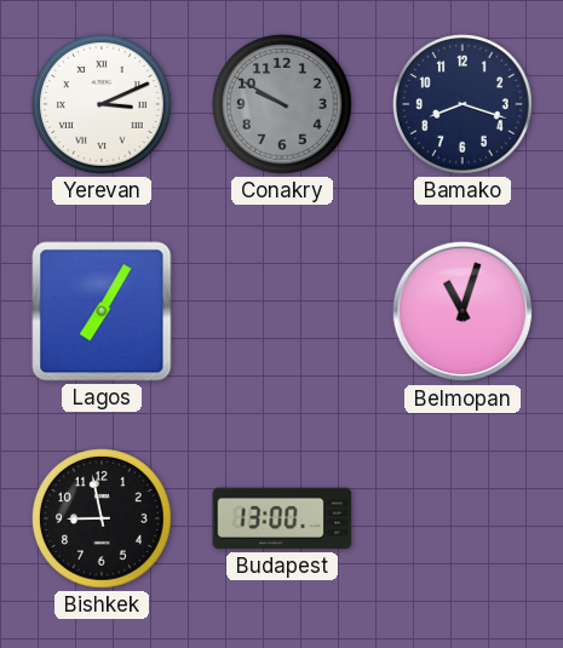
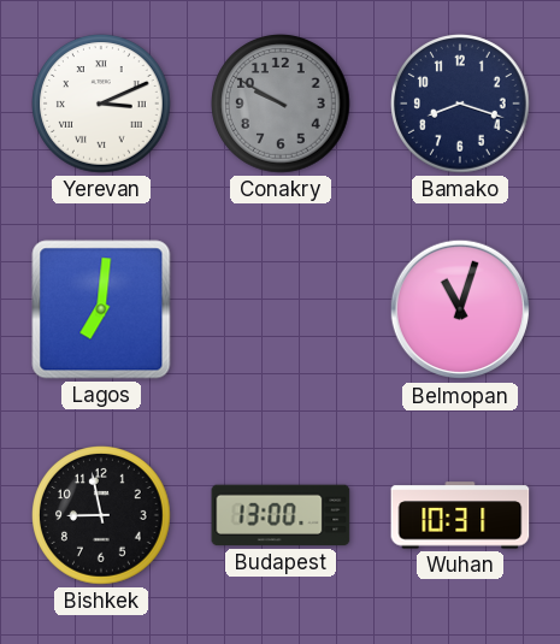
Lagos: 7:05 -> 7:01 (101, 309)
Wuhan: none -> 10:31 (460, 515)
